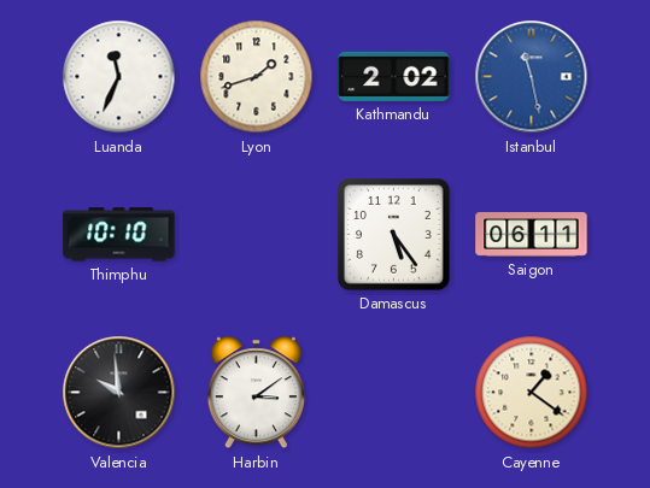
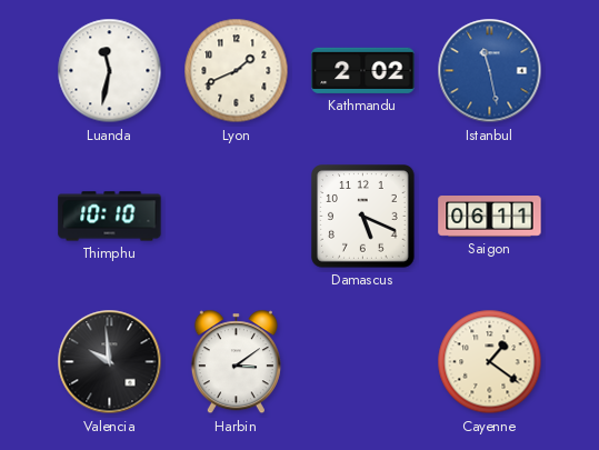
Luanda: 11:34 -> 11:32 (110, 71)
Lyon: 1:42 -> 1:41 (237, 71)
Damascus: 5:24 -> 5:19 (363, 217)
